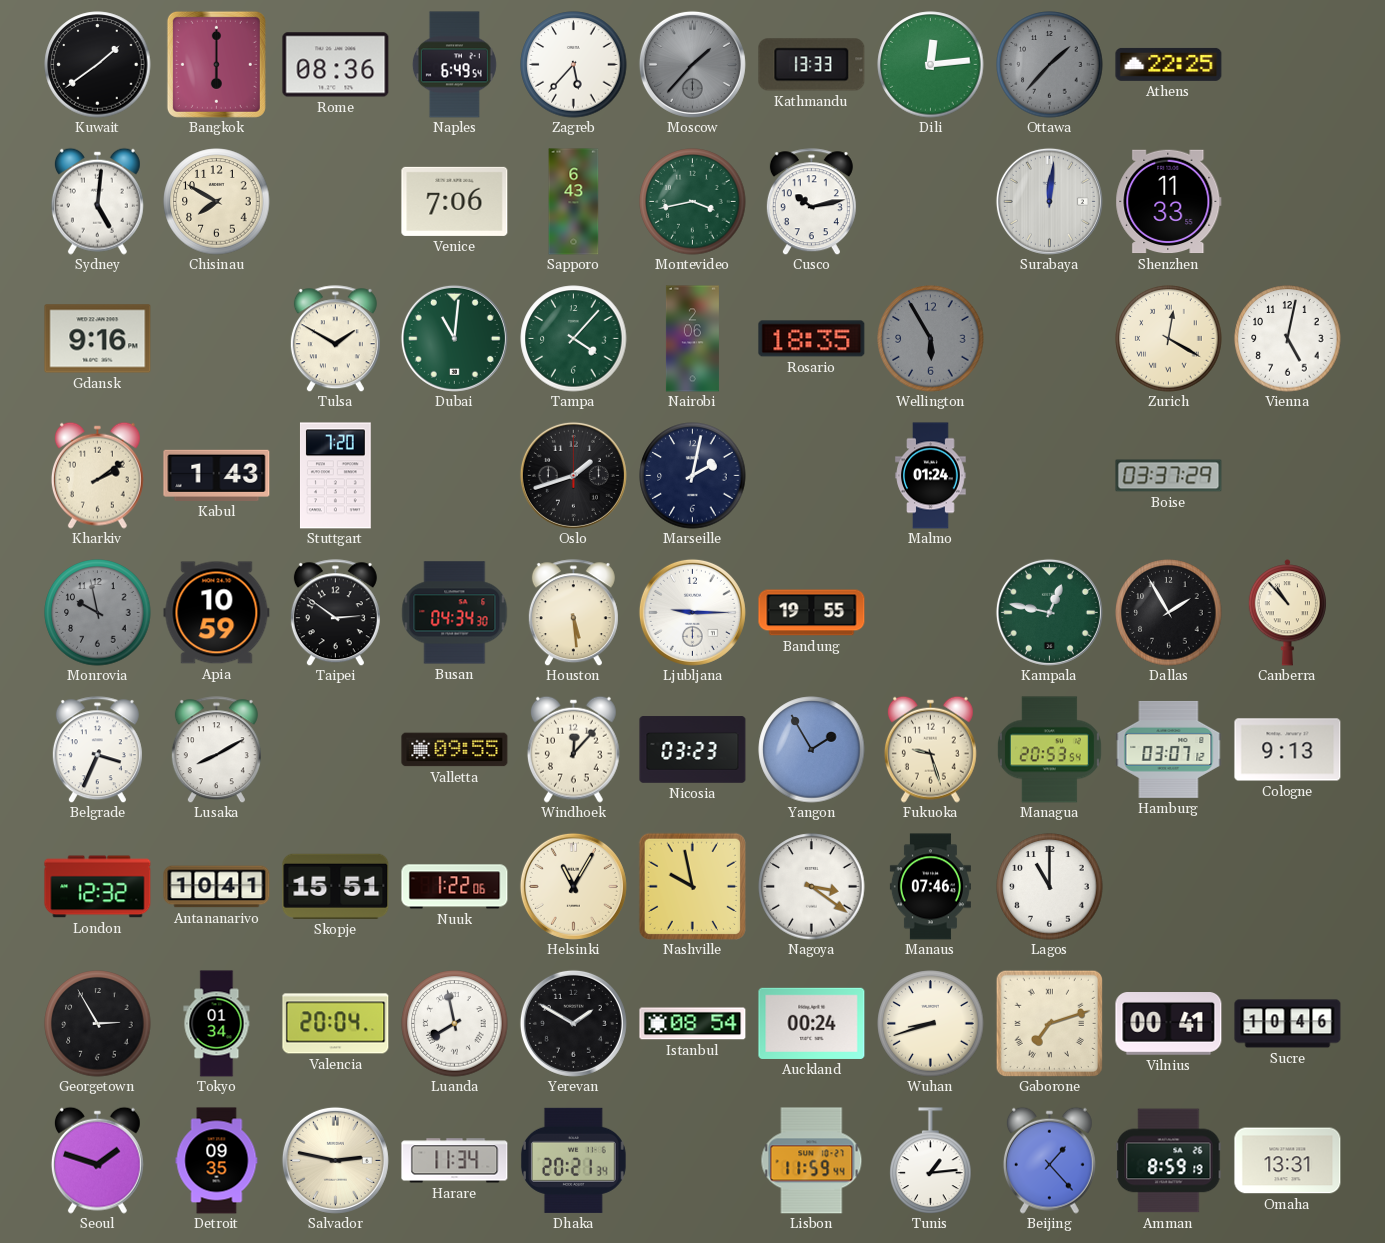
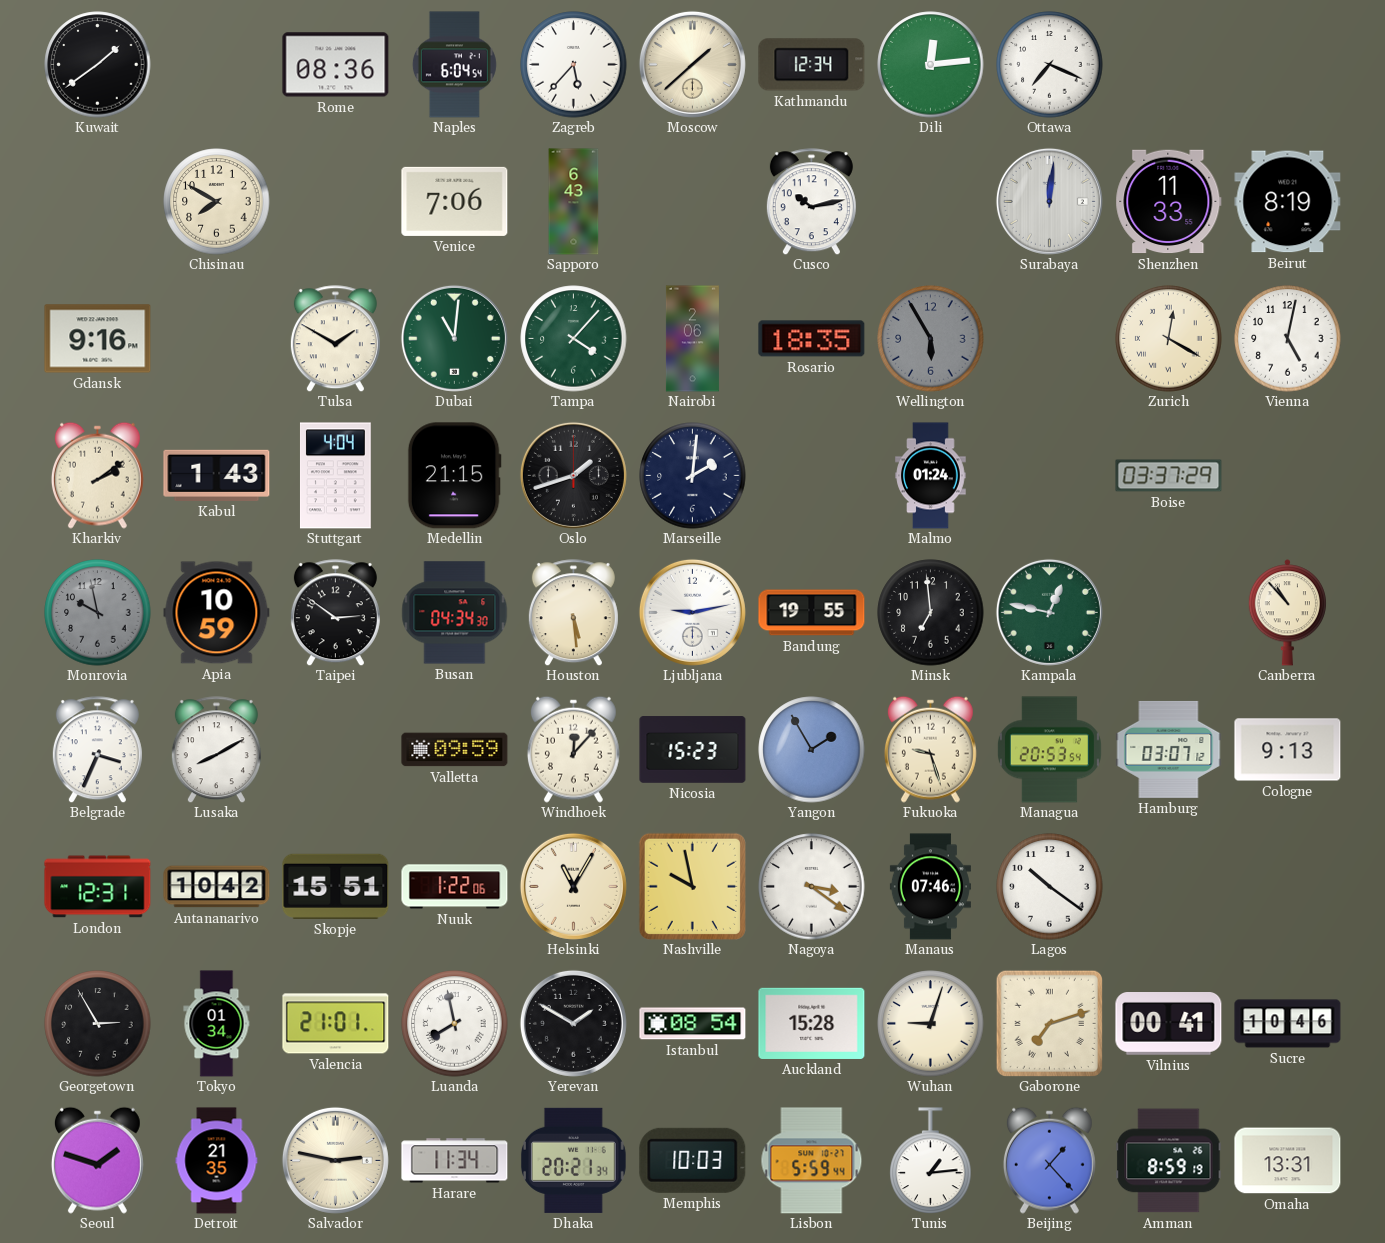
Bangkok: 6:00 -> none (216, 64)
Naples: 6:49 -> 6:04 (454, 65)
Moscow: 1:37 -> 1:38 (692, 64)
Moscow dial: grey -> cream (692, 64)
Kathmandu: 13:33 -> 12:34 (812, 65)
Ottawa: 1:37 -> 7:19 (1050, 65)
Ottawa dial: grey -> white (1050, 65)
Athens: 22:25 -> none (1169, 64)
Sydney: 5:01 -> none (97, 201)
Montevideo: 3:43 -> none (693, 202)
Beirut: none -> 8:19 (1288, 202)
Stuttgart: 7:20 -> 4:04 (335, 476)
Medellin: none -> 21:15 (454, 476)
Marseille: 2:02 -> 2:01 (693, 476)
Ljubljana: 9:15 -> 9:13 (692, 612)
Minsk: none -> 6:59 (931, 613)
Dallas: 1:55 -> none (1169, 613)
Valletta: 09:55 -> 09:59 (455, 750)
Nicosia: 03:23 -> 15:23 (693, 750)
London: 12:32 -> 12:31 (98, 887)
Antananarivo: 10:41 -> 10:42 (217, 887)
Lagos: 11:00 -> 10:21 (1050, 887)
Valencia: 20:04 -> 21:01 (336, 1024)
Auckland: 00:24 -> 15:28 (812, 1023)
Wuhan: 8:42 -> 9:03 (931, 1024)
Detroit: 09:35 -> 21:35 (217, 1161)
Memphis: none -> 10:03 (693, 1160)
Lisbon: 11:59 -> 5:59 (812, 1161)
